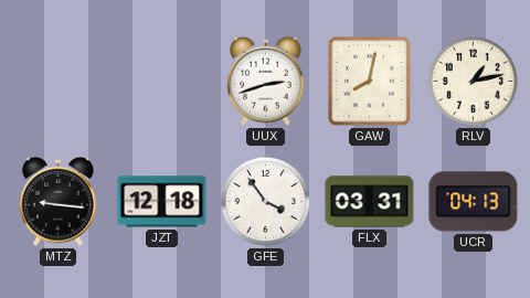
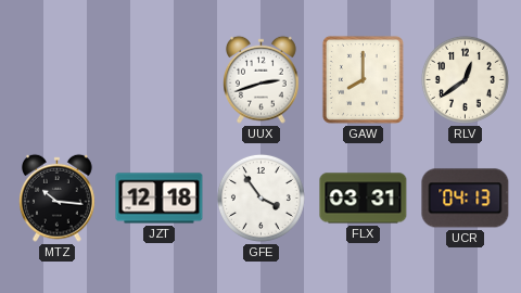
GAW: 8:02 -> 8:00 (363, 79)
RLV: 1:13 -> 12:39 (465, 79)
MTZ: 9:16 -> 10:16 (58, 198)
